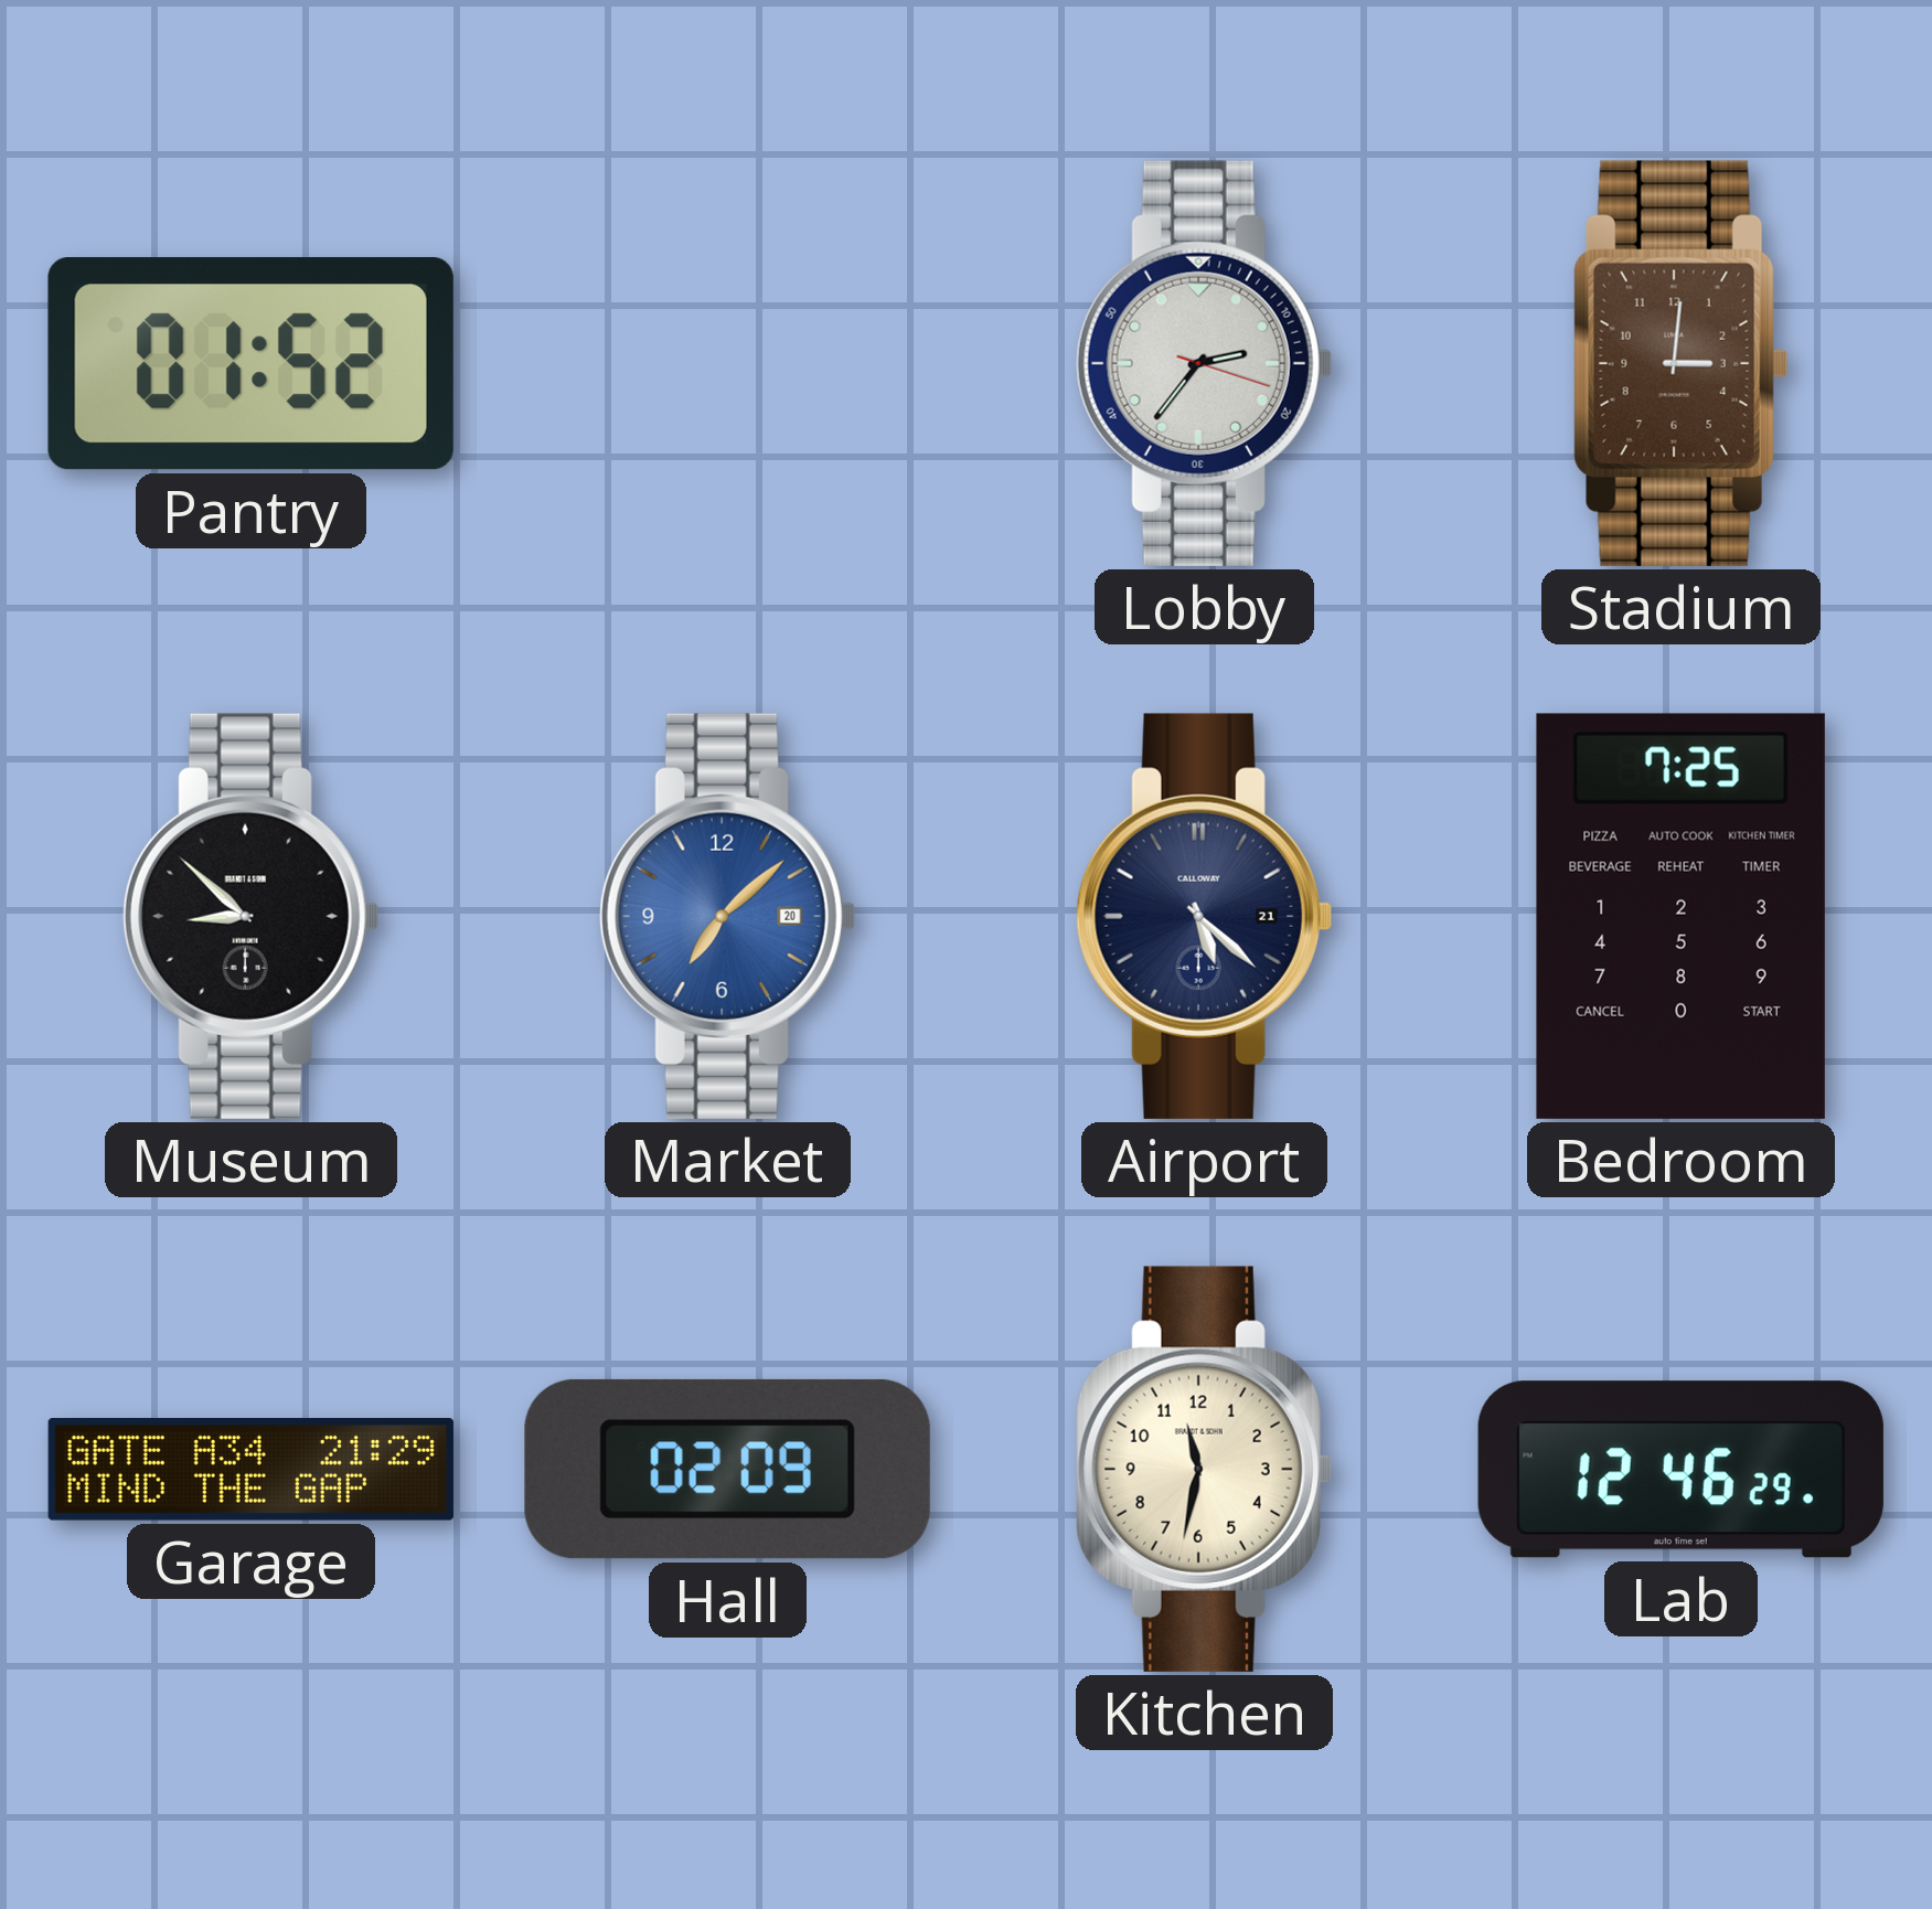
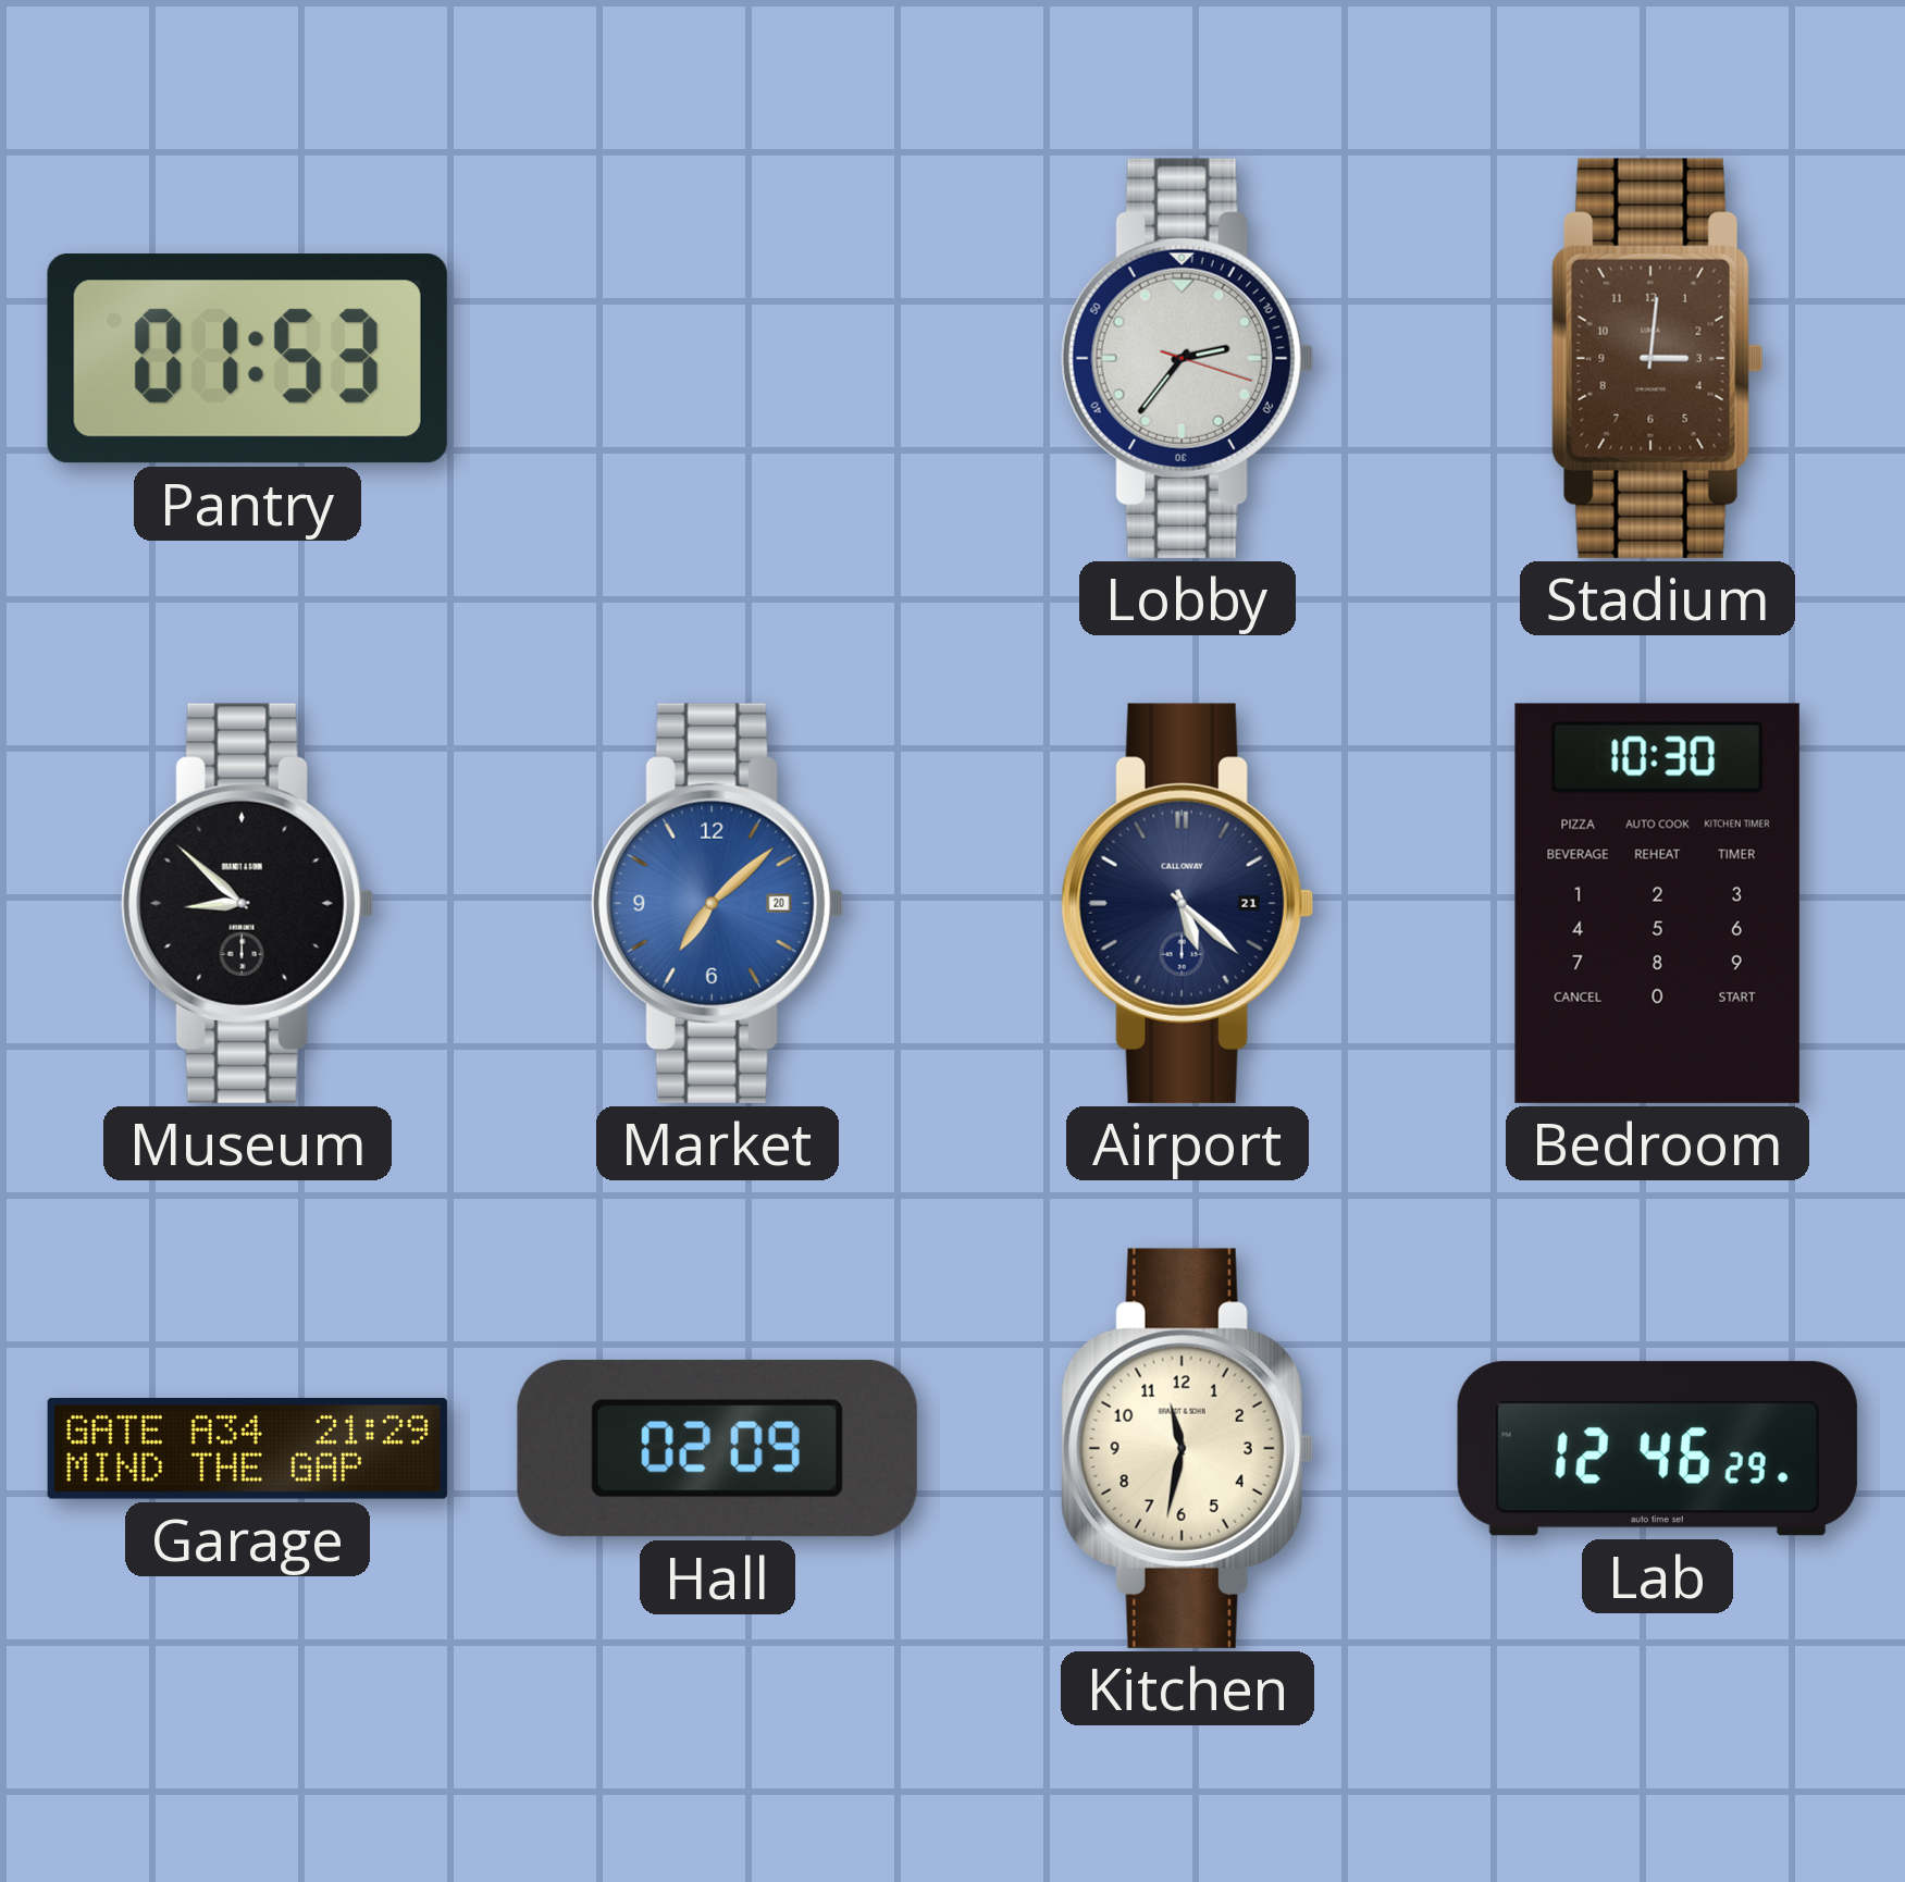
Pantry: 01:52 -> 01:53 (247, 359)
Bedroom: 7:25 -> 10:30 (1657, 903)
